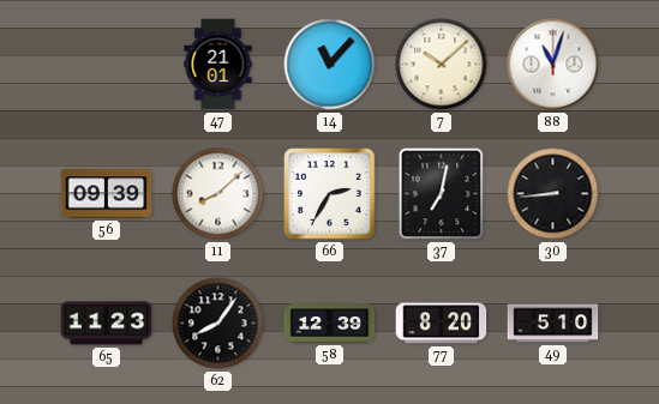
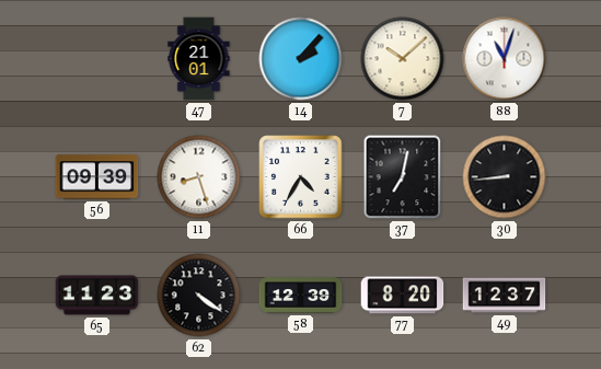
14: 11:07 -> 2:07 (301, 59)
11: 8:08 -> 8:27 (199, 177)
66: 2:35 -> 4:35 (301, 177)
62: 8:06 -> 4:21 (199, 296)
49: 5:10 -> 12:37 (505, 296)
